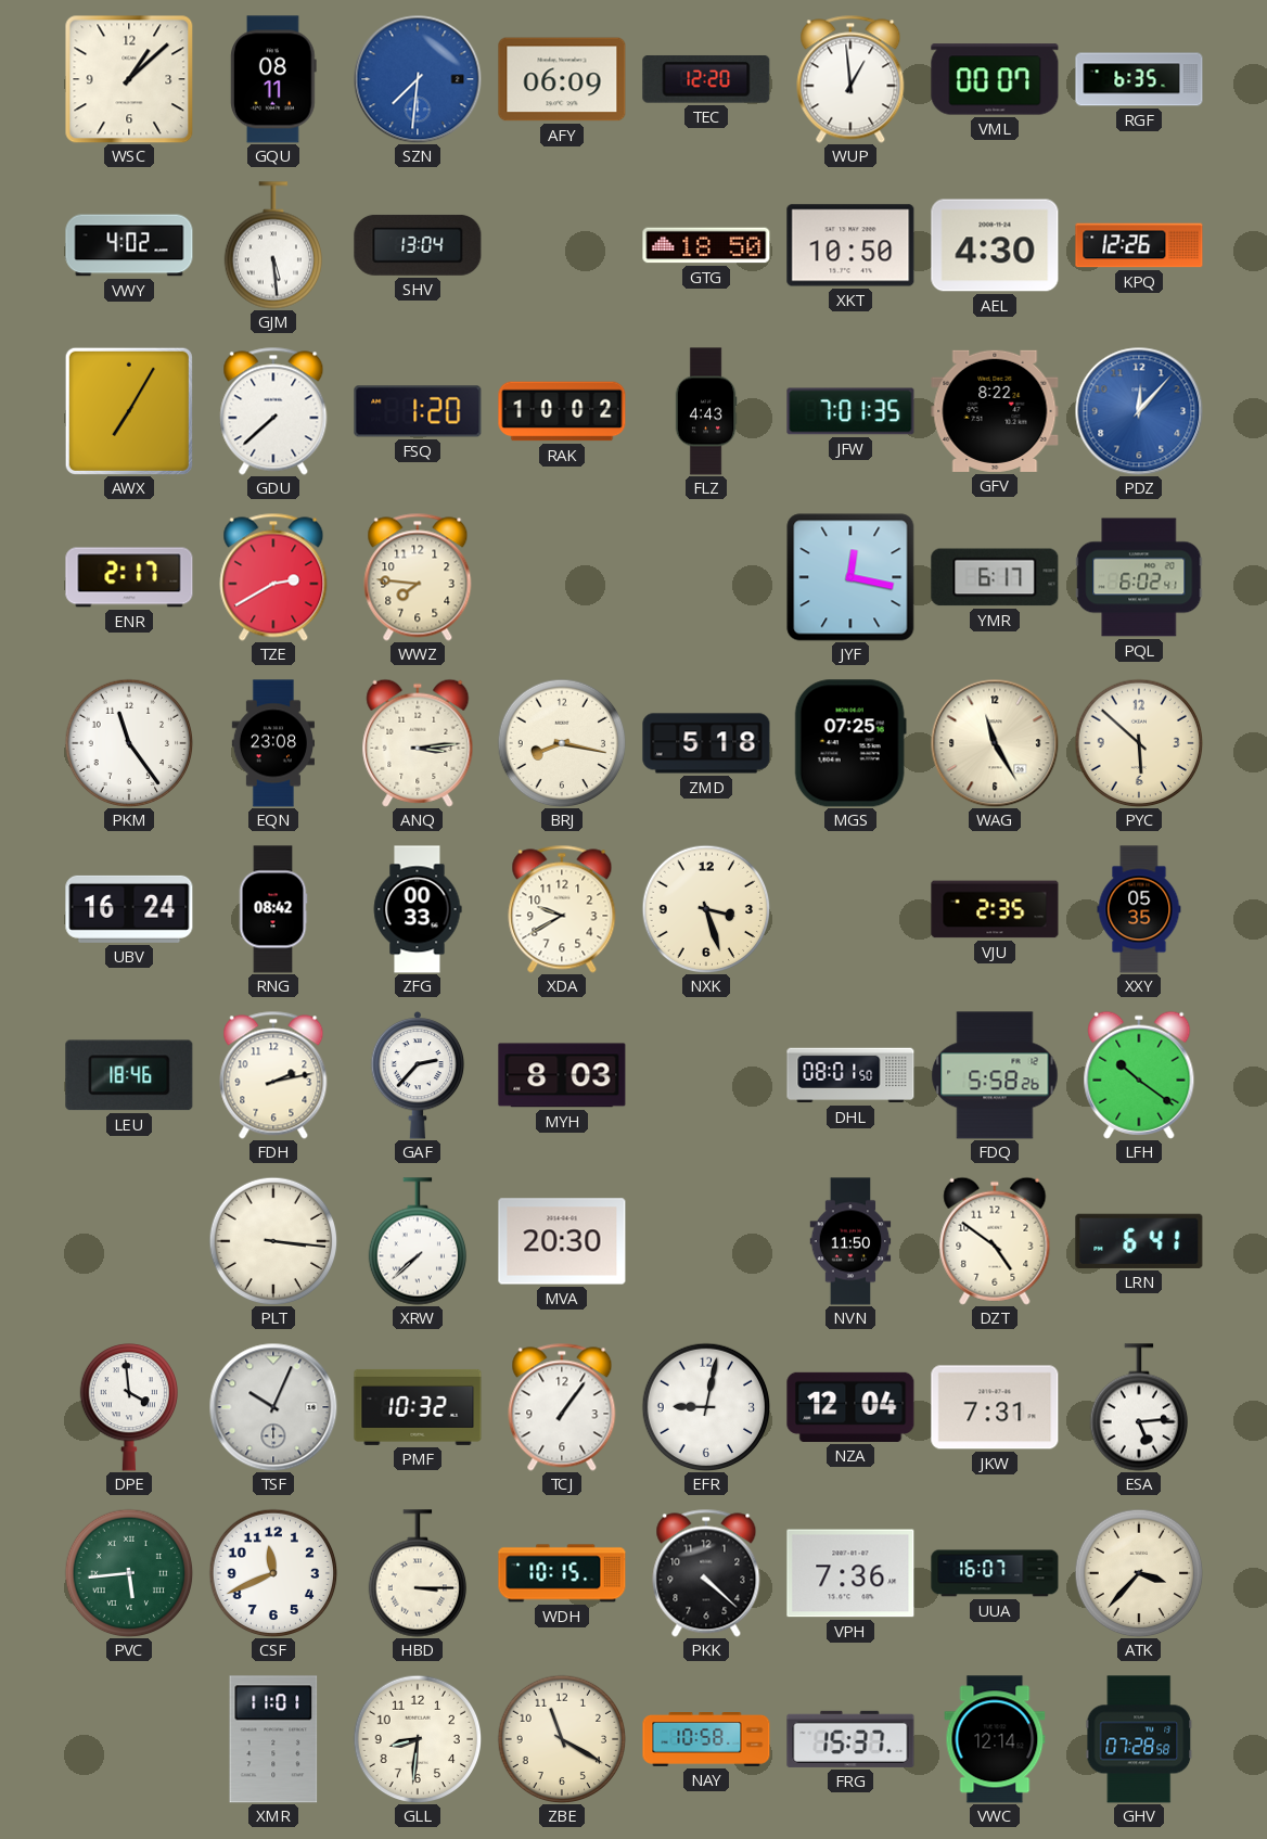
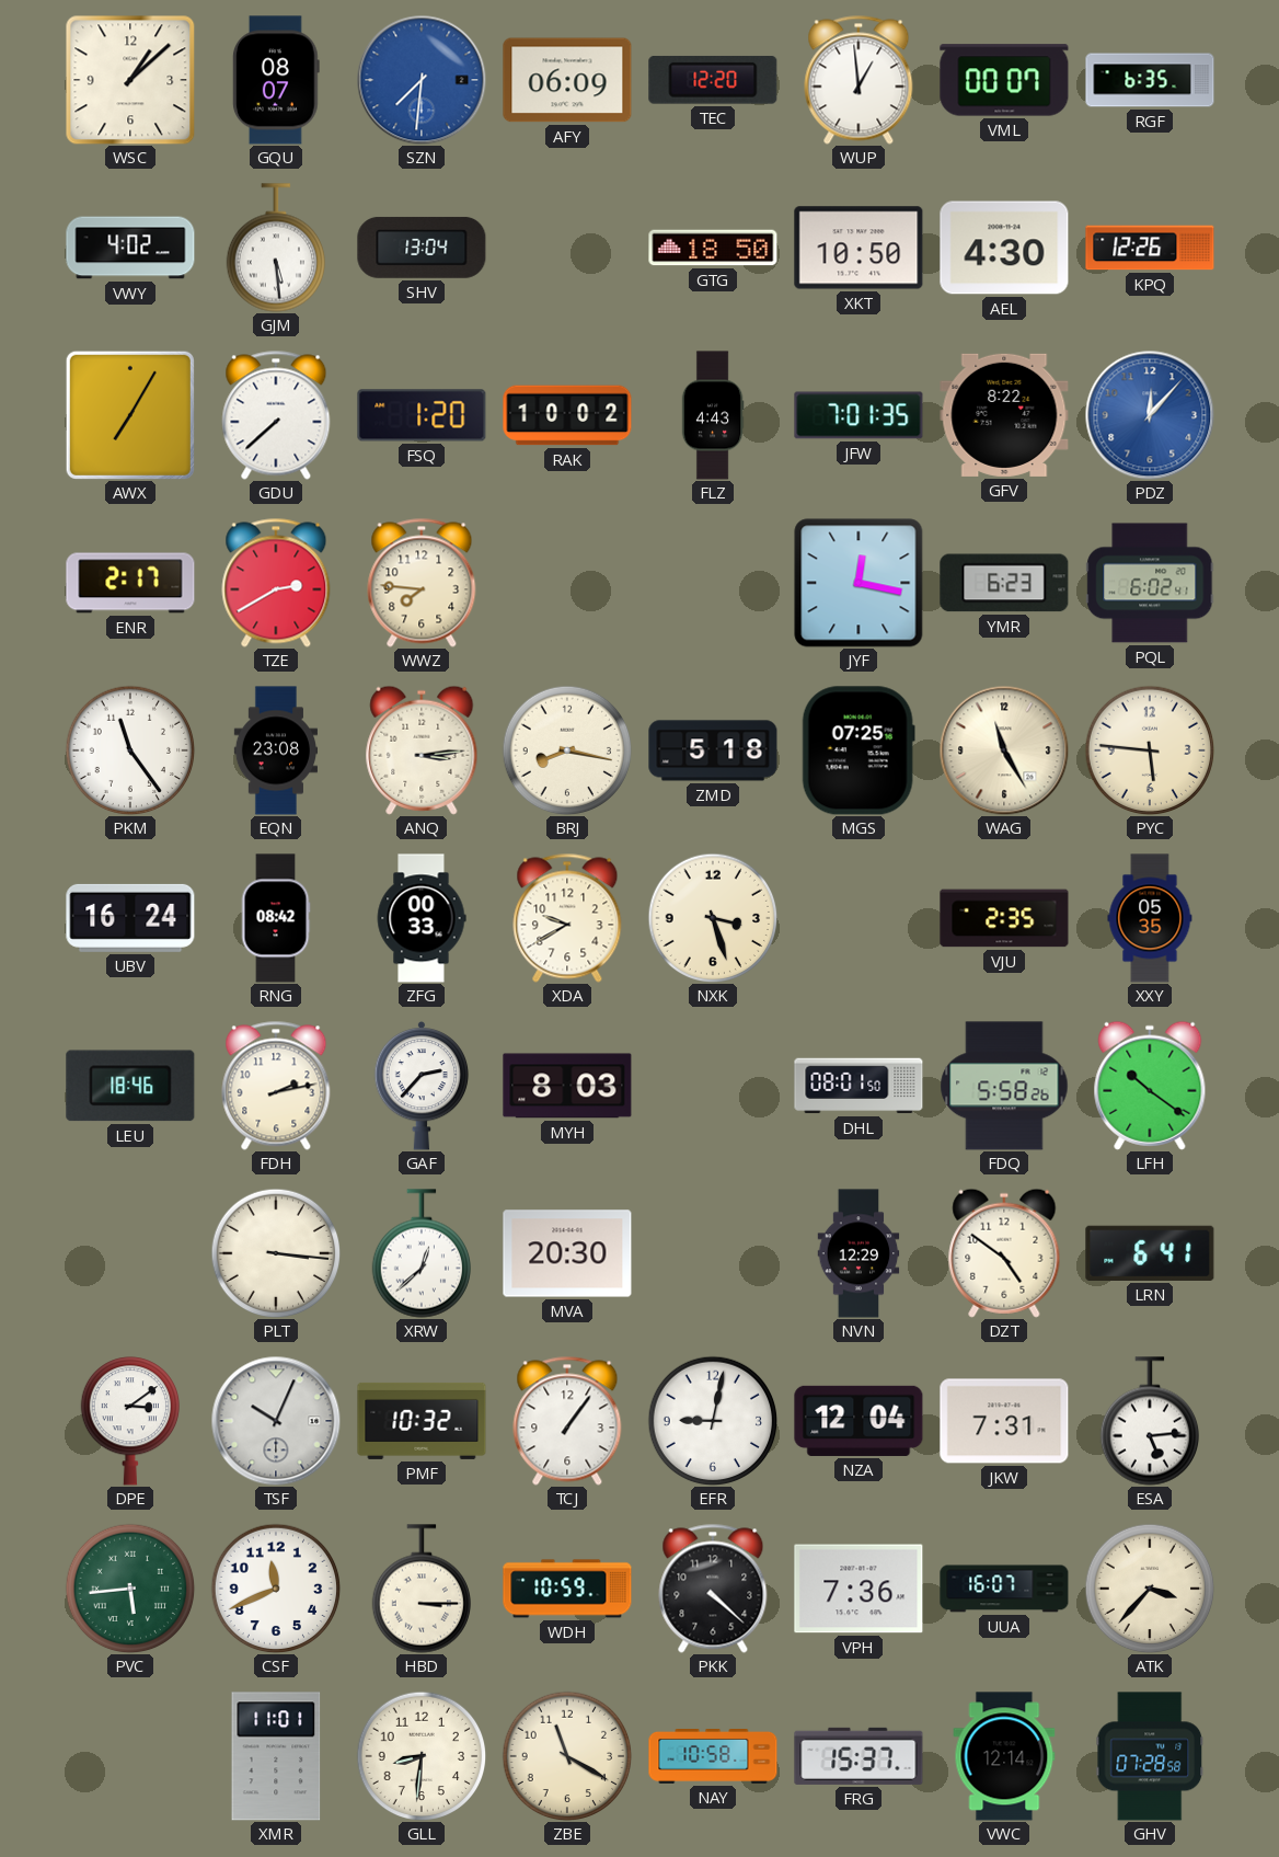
GQU: 08:11 -> 08:07 (276, 80)
YMR: 6:17 -> 6:23 (1004, 583)
PYC: 5:52 -> 5:46 (1150, 750)
XRW: 7:38 -> 12:38 (420, 1253)
NVN: 11:50 -> 12:29 (859, 1253)
DPE: 3:59 -> 3:09 (129, 1421)
WDH: 10:15 -> 10:59 (567, 1589)
